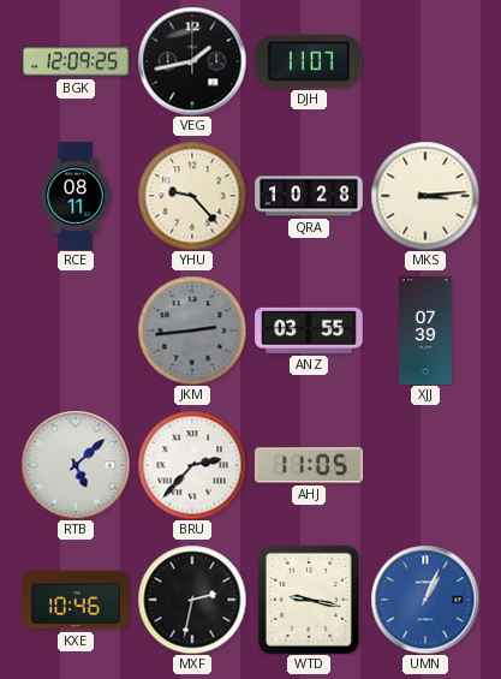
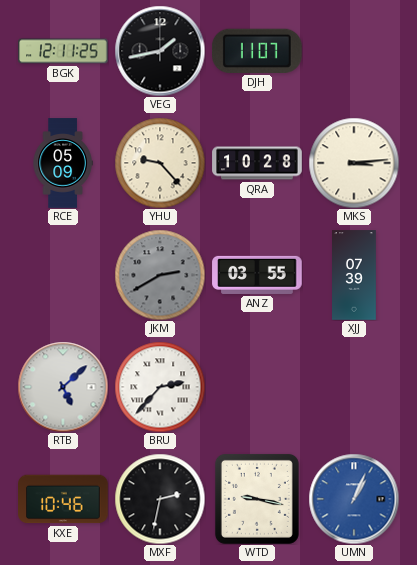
BGK: 12:09 -> 12:11 (63, 51)
RCE: 08:11 -> 05:09 (63, 163)
JKM: 2:44 -> 2:40 (160, 275)
AHJ: 11:05 -> none (310, 465)
